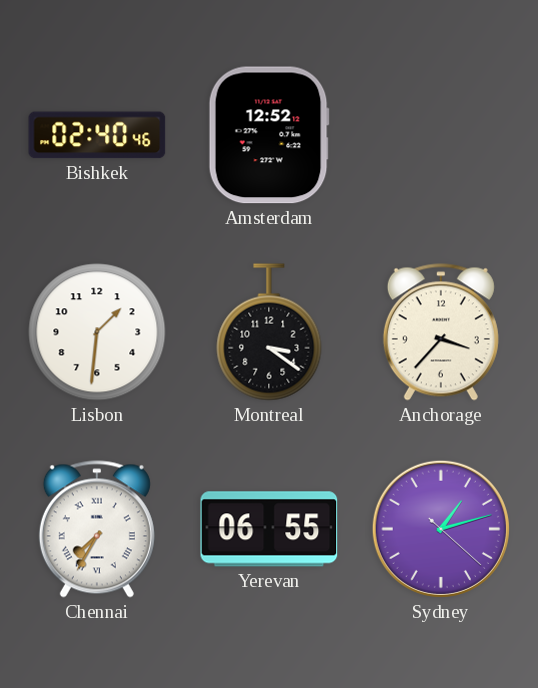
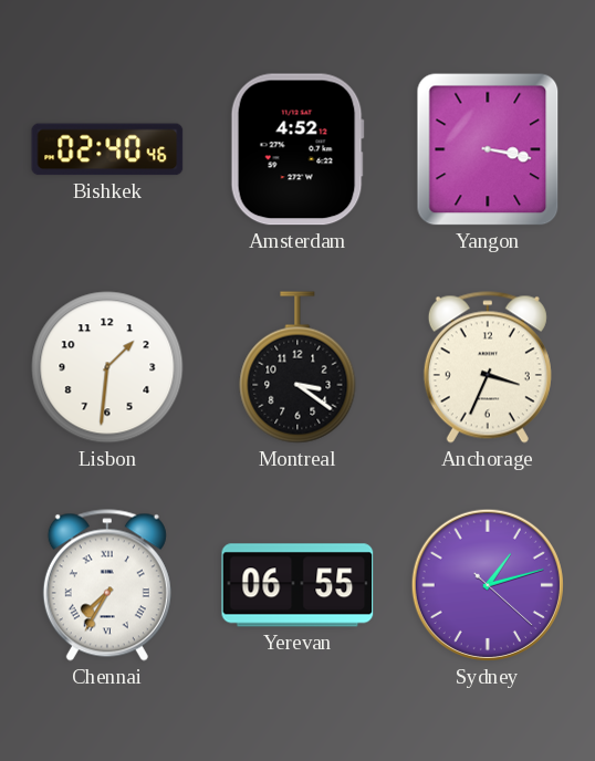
Amsterdam: 12:52 -> 4:52 (297, 149)
Yangon: none -> 3:17 (488, 149)
Anchorage: 3:37 -> 3:34 (488, 367)
